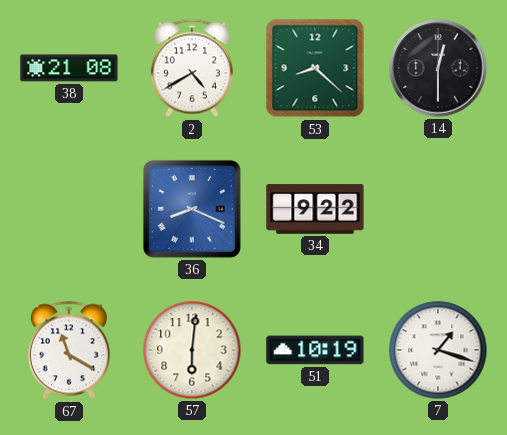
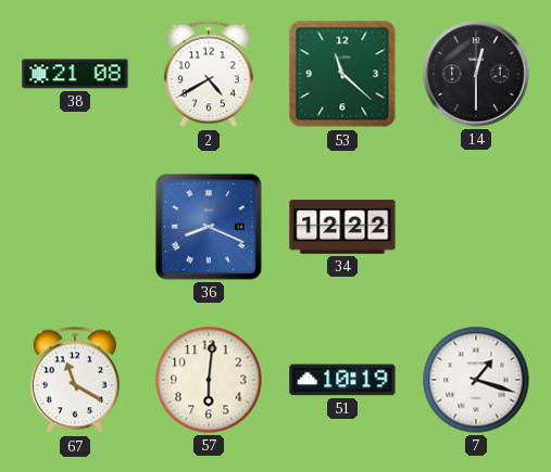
53: 8:22 -> 11:22 (342, 74)
34: 9:22 -> 12:22 (342, 227)
